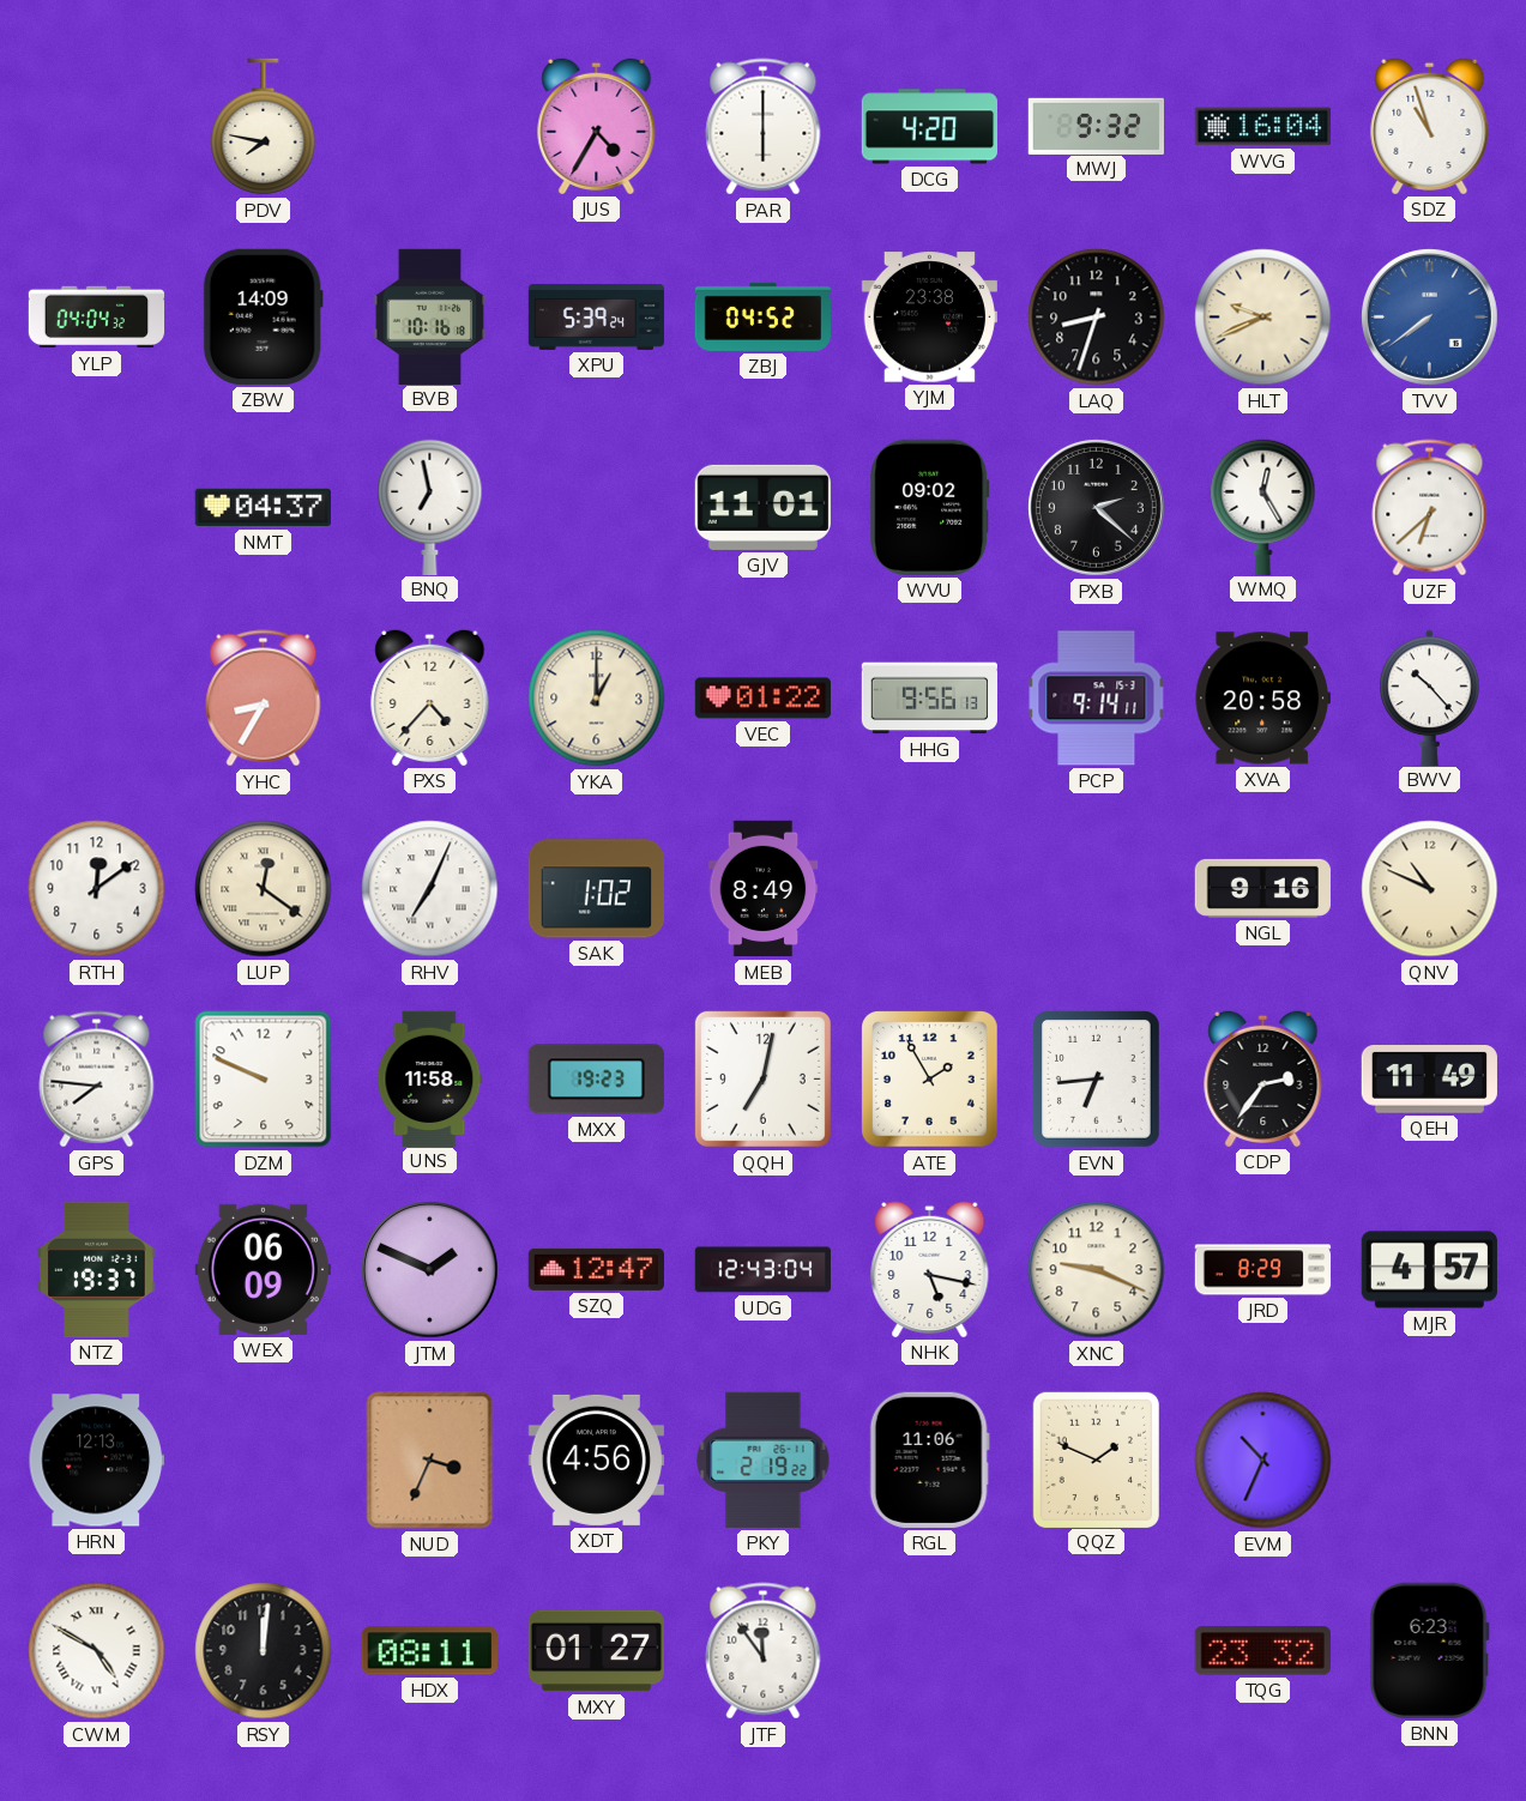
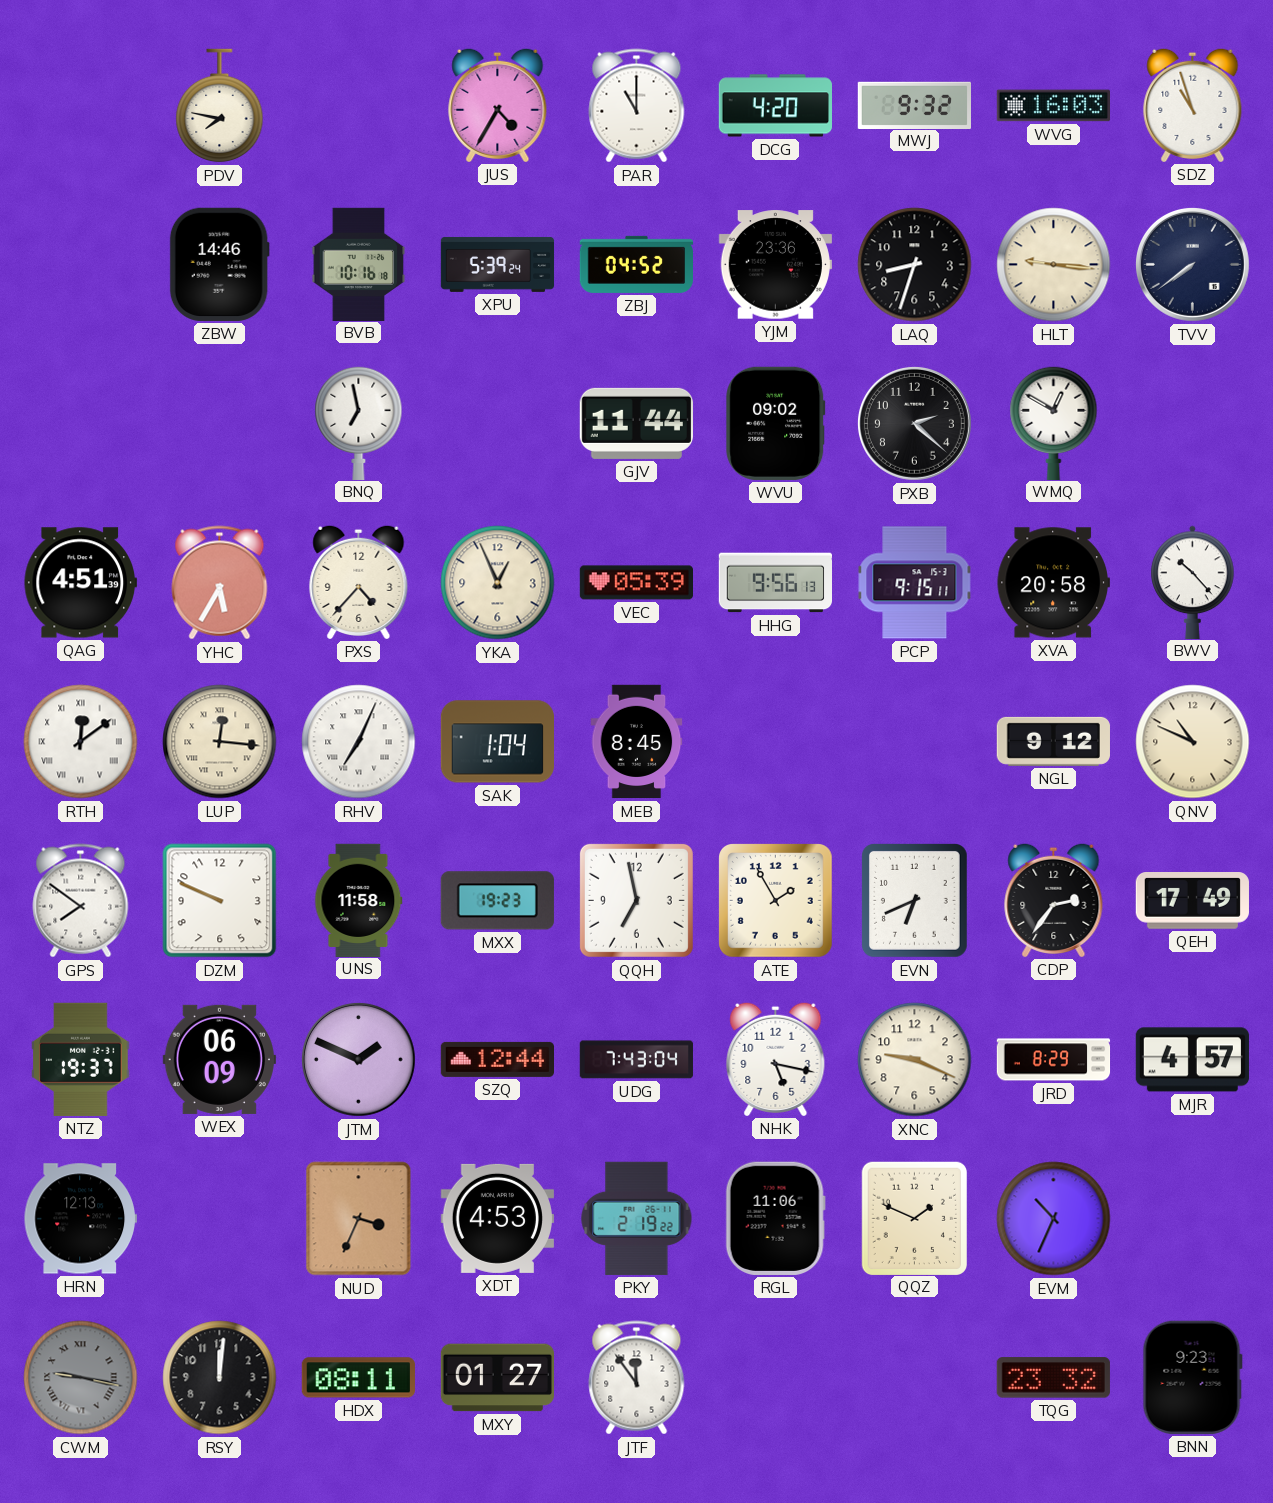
PAR: 6:00 -> 11:00 (637, 106)
WVG: 16:04 -> 16:03 (1053, 106)
YLP: 04:04 -> none (97, 318)
ZBW: 14:09 -> 14:46 (219, 264)
YJM: 23:38 -> 23:36 (775, 265)
HLT: 9:41 -> 9:16 (1054, 265)
TVV dial: blue -> navy (1192, 264)
NMT: 04:37 -> none (263, 508)
GJV: 11:01 -> 11:44 (636, 423)
WMQ: 12:25 -> 12:50 (1054, 423)
UZF: 6:38 -> none (1430, 508)
QAG: none -> 4:51 (80, 583)
YHC: 8:35 -> 5:35 (220, 583)
YKA: 1:00 -> 12:56 (498, 583)
VEC: 01:22 -> 05:39 (636, 583)
PCP: 9:14 -> 9:15 (915, 583)
RTH numerals: Arabic -> Roman (81, 742)
LUP: 12:21 -> 12:16 (220, 742)
SAK: 1:02 -> 1:04 (497, 742)
MEB: 8:49 -> 8:45 (637, 742)
NGL: 9:16 -> 9:12 (1053, 741)
GPS: 7:46 -> 7:51 (81, 901)
QQH: 7:02 -> 6:58 (636, 900)
EVN: 6:44 -> 6:41 (915, 901)
QEH: 11:49 -> 17:49 (1192, 901)
SZQ: 12:47 -> 12:44 (497, 1059)
UDG: 12:43 -> 7:43 (636, 1060)
XDT: 4:56 -> 4:53 (497, 1218)
CWM: 4:50 -> 9:17 (81, 1378)
CWM dial: white -> grey (81, 1378)
BNN: 6:23 -> 9:23 (1192, 1377)
